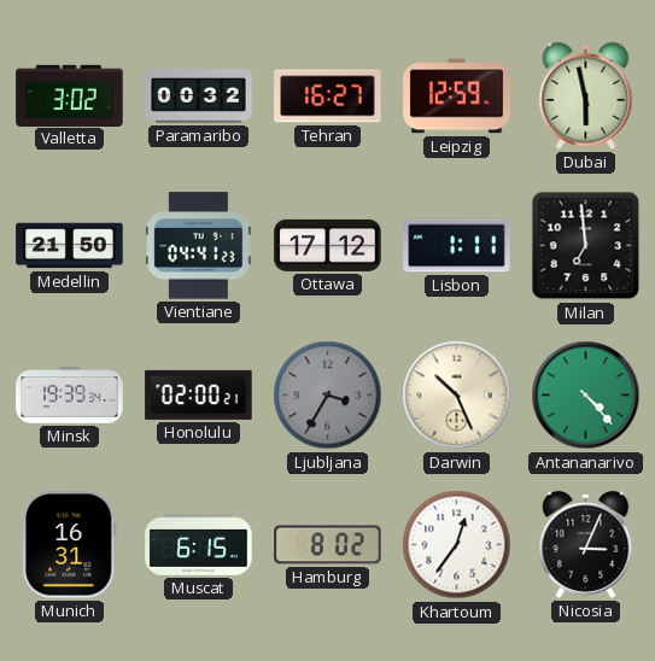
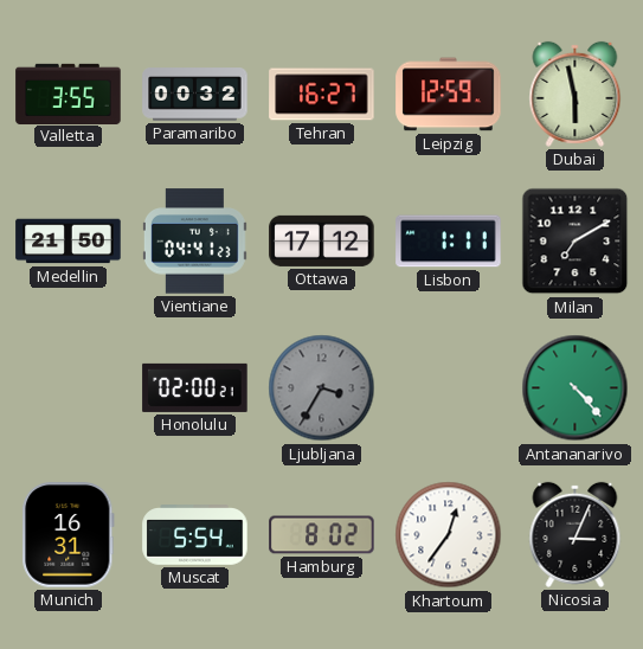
Valletta: 3:02 -> 3:55 (69, 94)
Milan: 6:59 -> 7:10 (576, 242)
Minsk: 19:39 -> none (70, 396)
Darwin: 10:26 -> none (457, 396)
Muscat: 6:15 -> 5:54 (195, 535)
